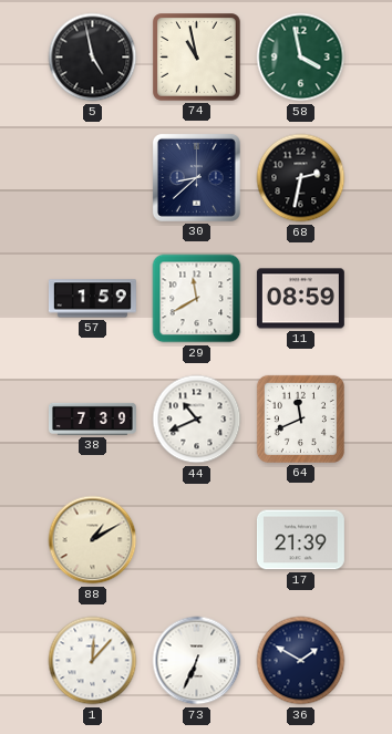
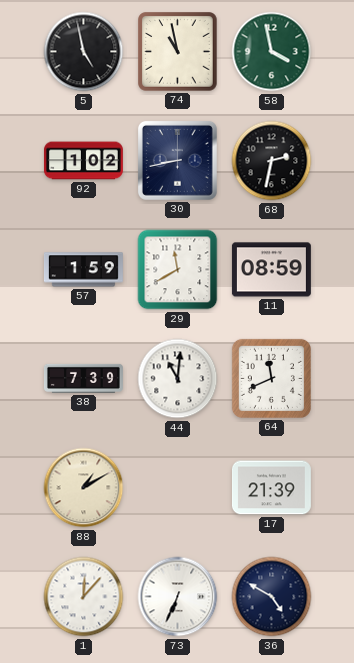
92: none -> 1:02 (83, 161)
30: 8:38 -> 8:43 (177, 160)
44: 10:41 -> 11:01 (178, 379)
36: 1:50 -> 4:50 (272, 597)
